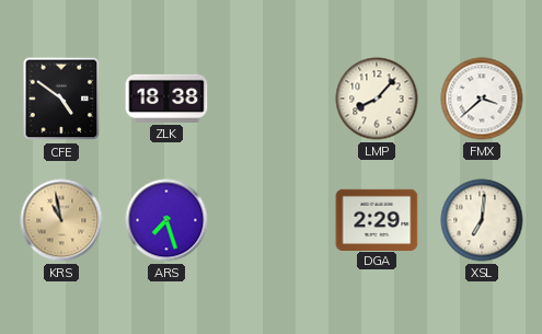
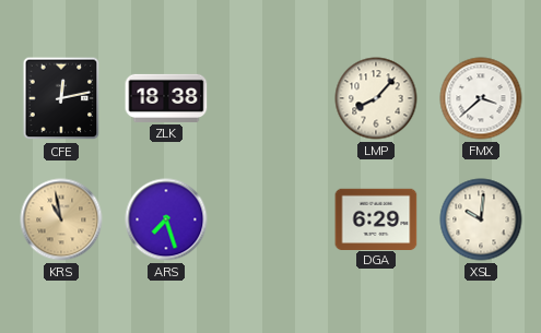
CFE: 4:51 -> 12:13 (61, 98)
DGA: 2:29 -> 6:29 (376, 218)
XSL: 7:01 -> 10:01 (481, 219)
